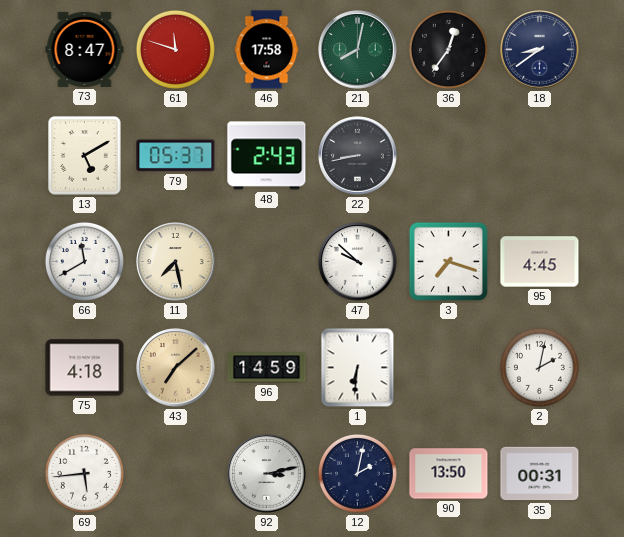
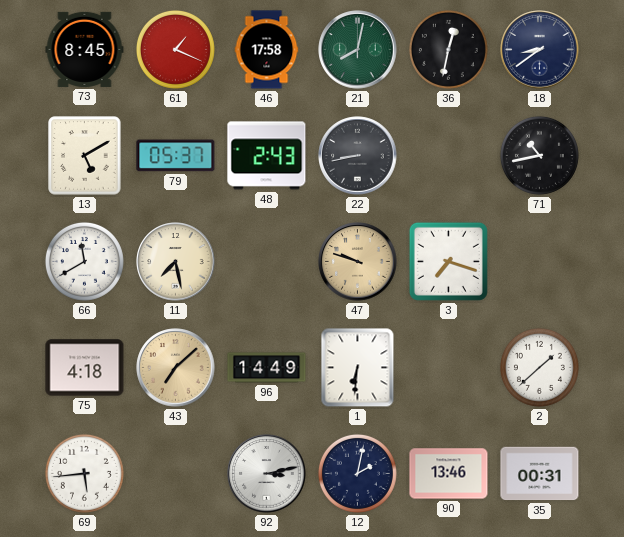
73: 8:47 -> 8:45 (85, 49)
61: 11:48 -> 1:19 (175, 49)
36: 12:36 -> 12:32 (448, 49)
71: none -> 10:43 (539, 155)
47: 9:52 -> 9:48 (358, 262)
47 dial: white -> champagne (358, 262)
95: 4:45 -> none (540, 262)
96: 14:59 -> 14:49 (267, 368)
2: 2:02 -> 1:38 (539, 367)
90: 13:50 -> 13:46 (449, 474)
